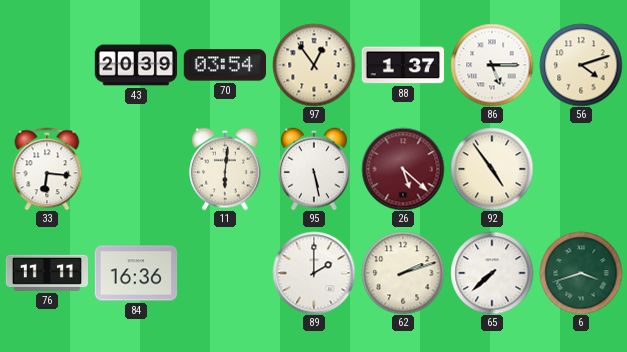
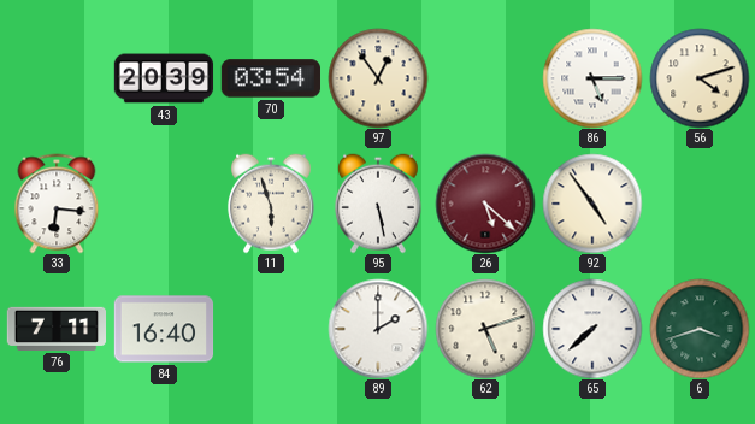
88: 1:37 -> none (403, 65)
11: 6:01 -> 5:57 (272, 204)
76: 11:11 -> 7:11 (55, 329)
84: 16:36 -> 16:40 (164, 329)
62: 2:12 -> 5:12 (485, 329)
